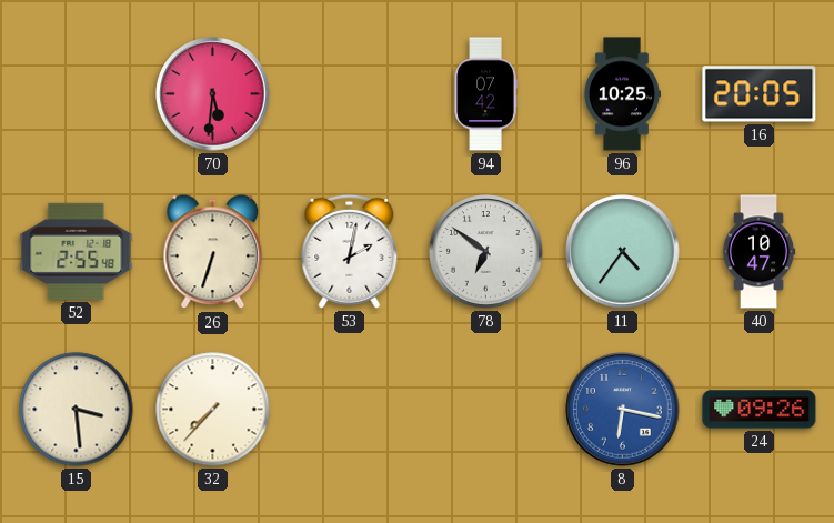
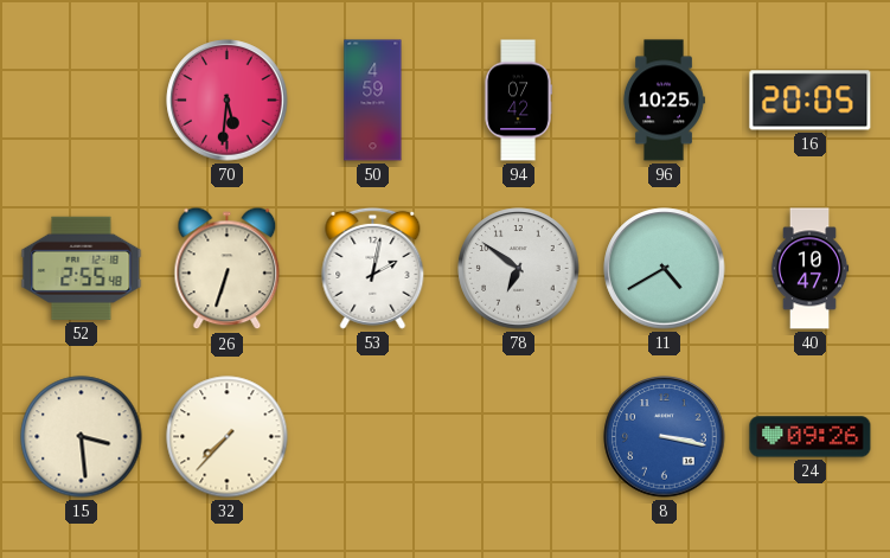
50: none -> 4:59 (373, 101)
11: 4:36 -> 4:40 (665, 269)
8: 6:17 -> 3:17 (665, 437)
